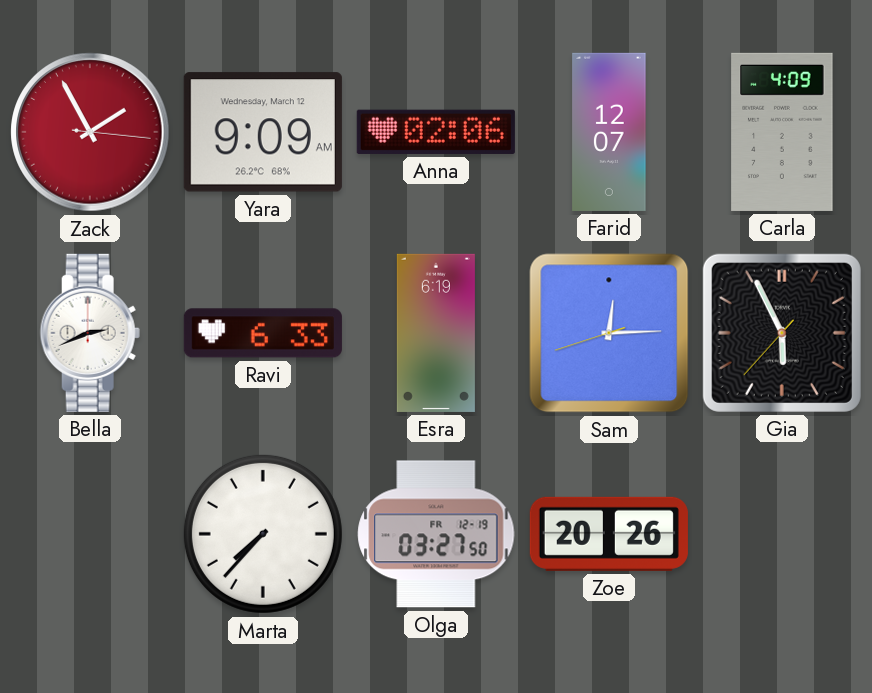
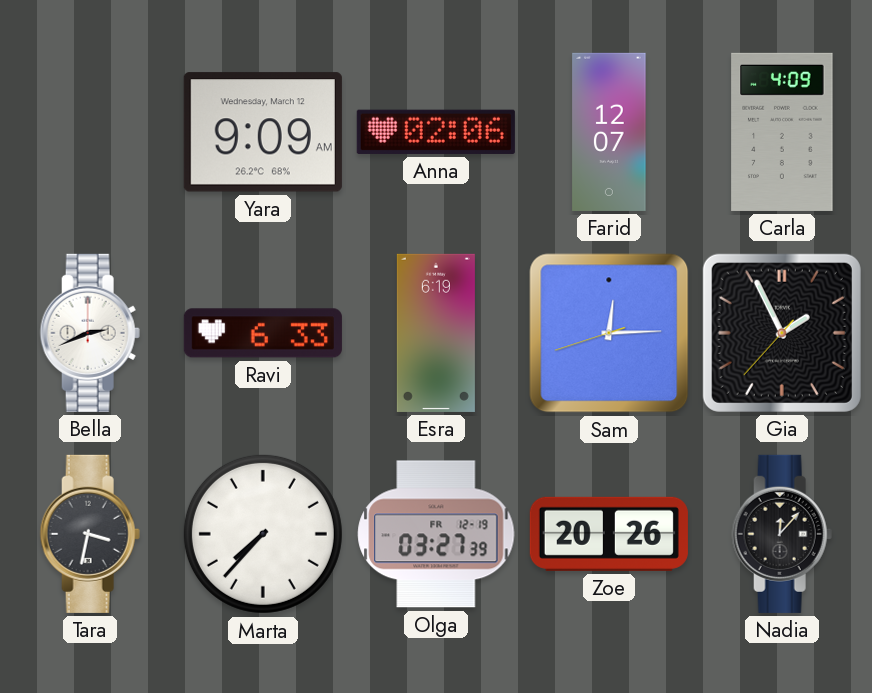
Zack: 1:55 -> none (90, 132)
Gia: 5:55 -> 1:55 (782, 333)
Tara: none -> 3:32 (90, 534)
Olga: 03:27:50 -> 03:27:39 (436, 534)
Nadia: none -> 12:07 (782, 534)
